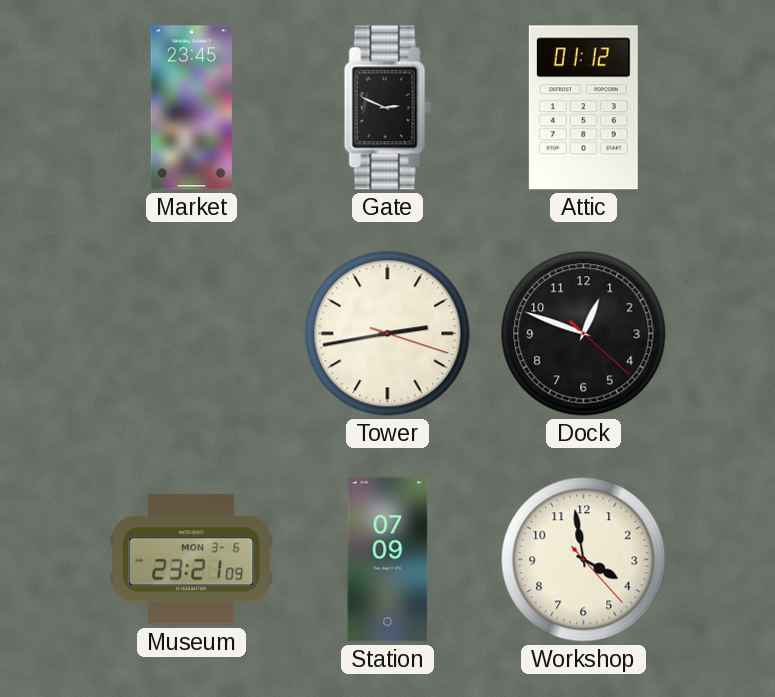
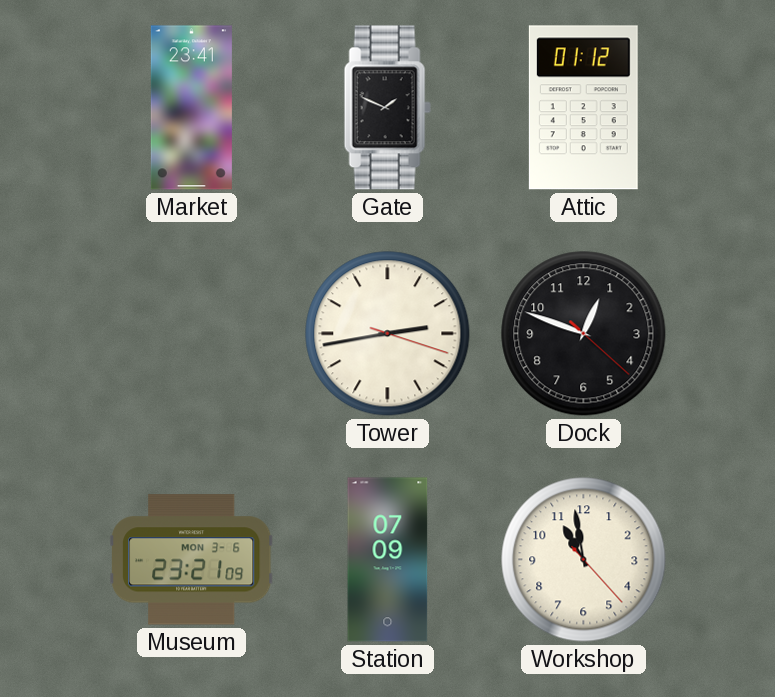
Market: 23:45 -> 23:41 (191, 108)
Gate: 2:49 -> 1:49 (387, 108)
Workshop: 3:58 -> 10:58 (584, 560)
